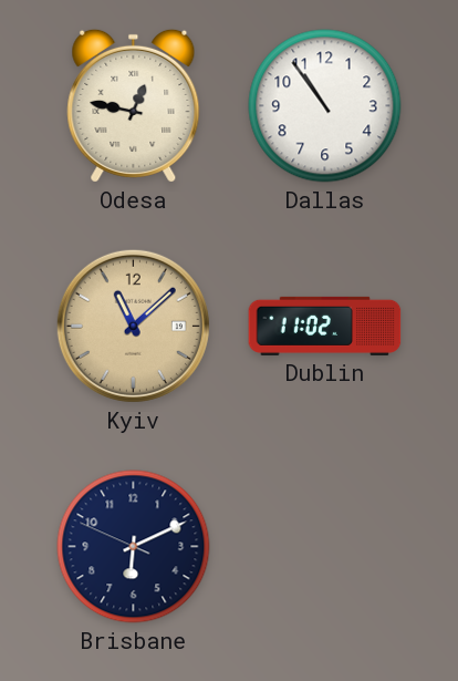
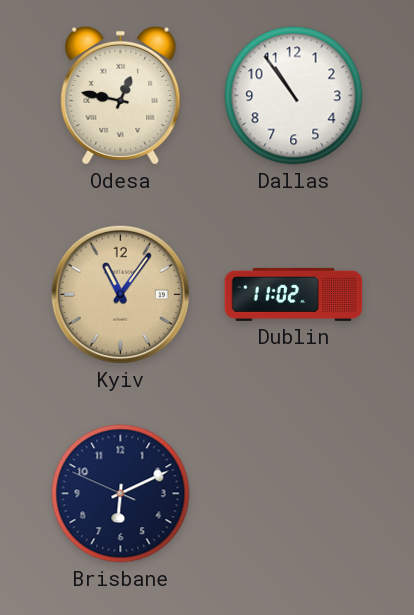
Kyiv: 11:08 -> 11:06 (120, 294)
